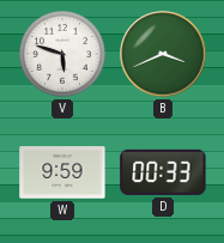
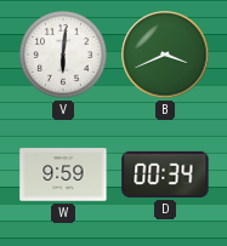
V: 5:48 -> 6:01 (63, 55)
D: 00:33 -> 00:34 (165, 175)
